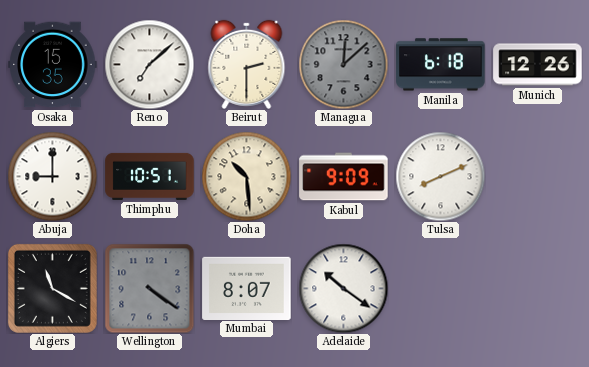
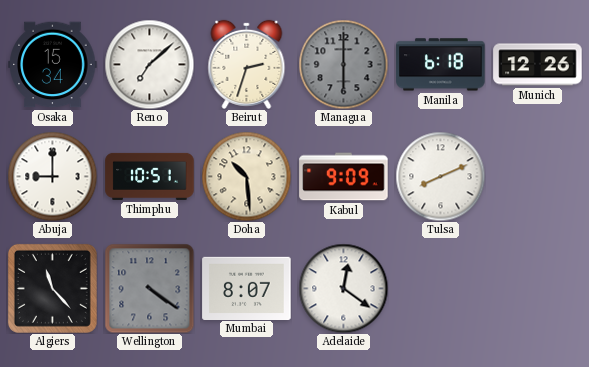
Osaka: 15:35 -> 15:34 (53, 65)
Beirut: 2:30 -> 2:33 (247, 64)
Managua: 12:08 -> 6:00 (343, 64)
Algiers: 11:20 -> 11:23 (52, 288)
Adelaide: 10:21 -> 12:21 (343, 288)
